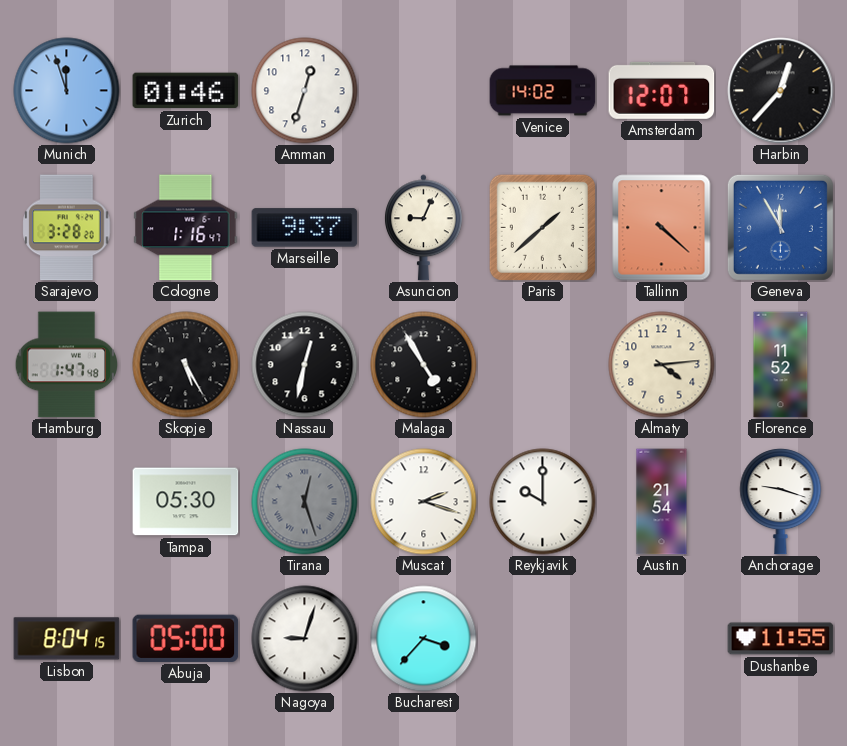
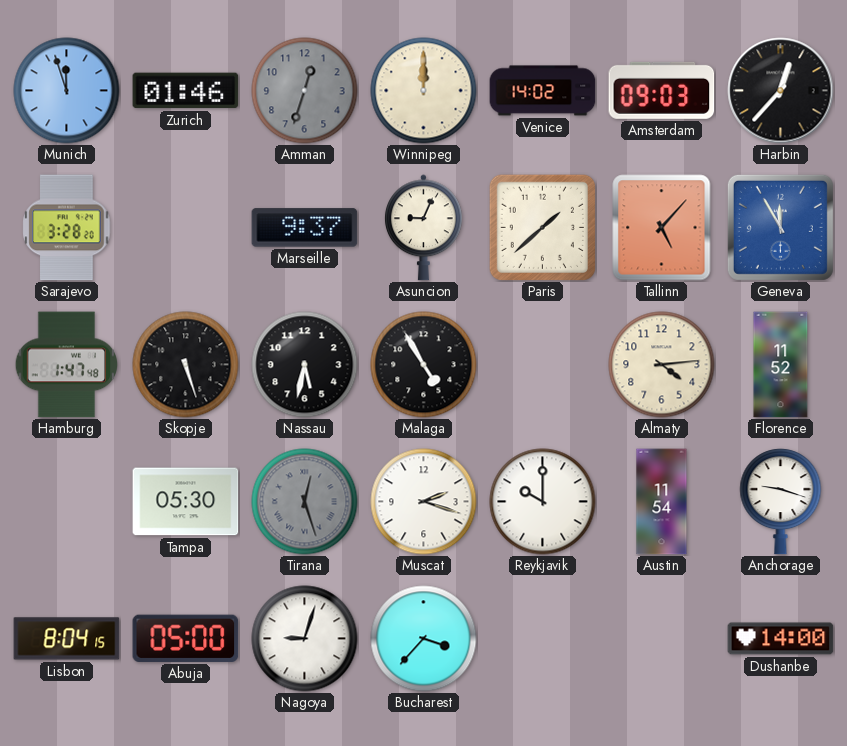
Amman dial: white -> grey (305, 91)
Winnipeg: none -> 12:00 (424, 91)
Amsterdam: 12:07 -> 09:03 (662, 90)
Cologne: 1:16 -> none (186, 228)
Tallinn: 4:22 -> 5:07 (662, 228)
Skopje: 5:25 -> 5:27 (186, 365)
Nassau: 12:32 -> 5:32 (305, 365)
Austin: 21:54 -> 11:54 (662, 502)
Dushanbe: 11:55 -> 14:00 (781, 639)
